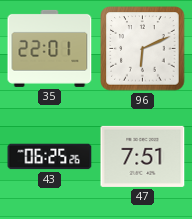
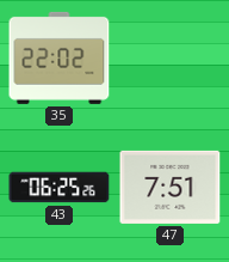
35: 22:01 -> 22:02 (60, 57)
96: 6:11 -> none (143, 49)
